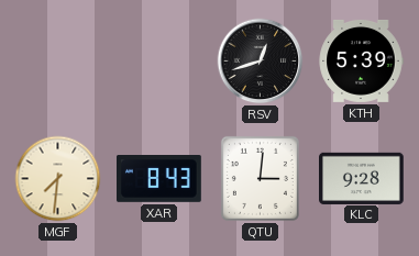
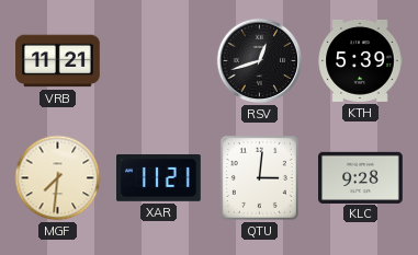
VRB: none -> 11:21 (58, 61)
XAR: 8:43 -> 11:21 (159, 178)
